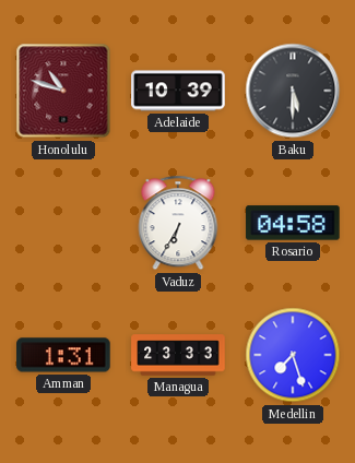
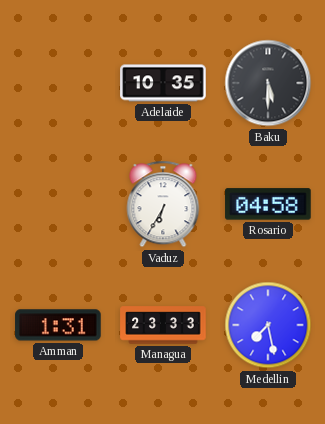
Honolulu: 10:48 -> none (63, 91)
Adelaide: 10:39 -> 10:35 (163, 83)
Medellin: 7:27 -> 7:28 (268, 325)
